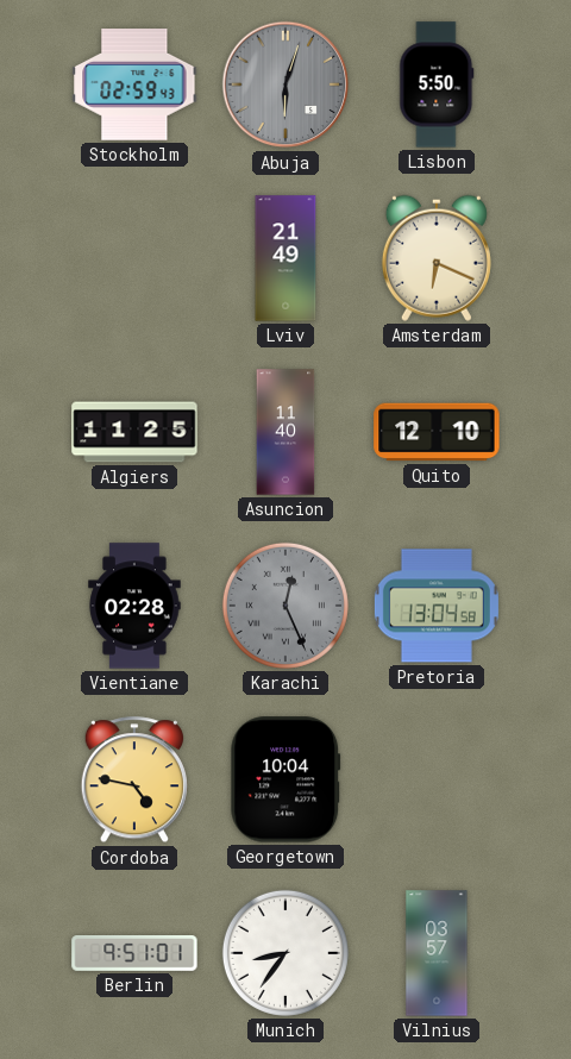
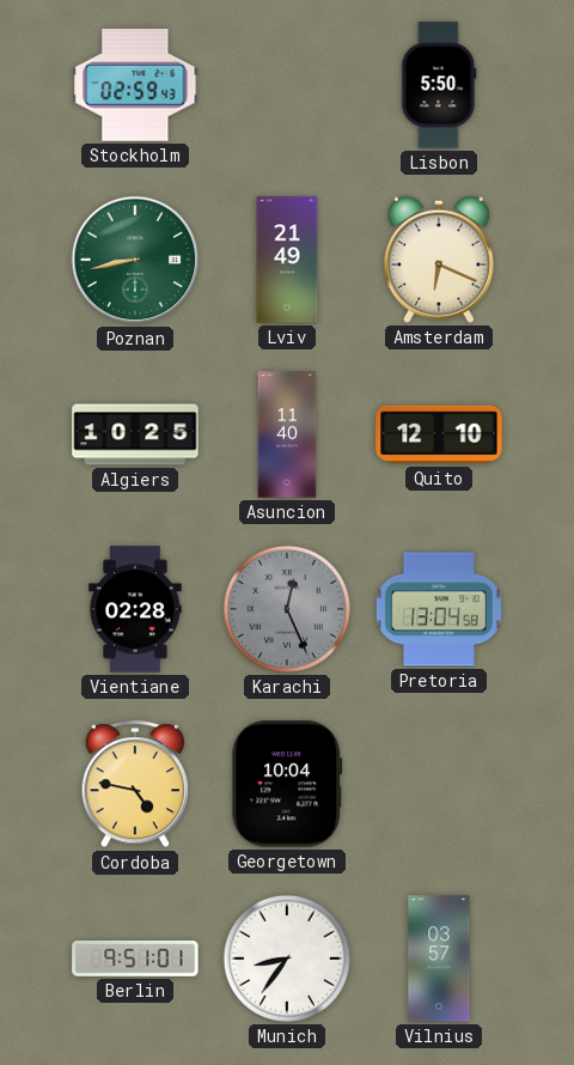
Abuja: 6:03 -> none (285, 84)
Poznan: none -> 8:43 (135, 260)
Algiers: 11:25 -> 10:25 (135, 434)
